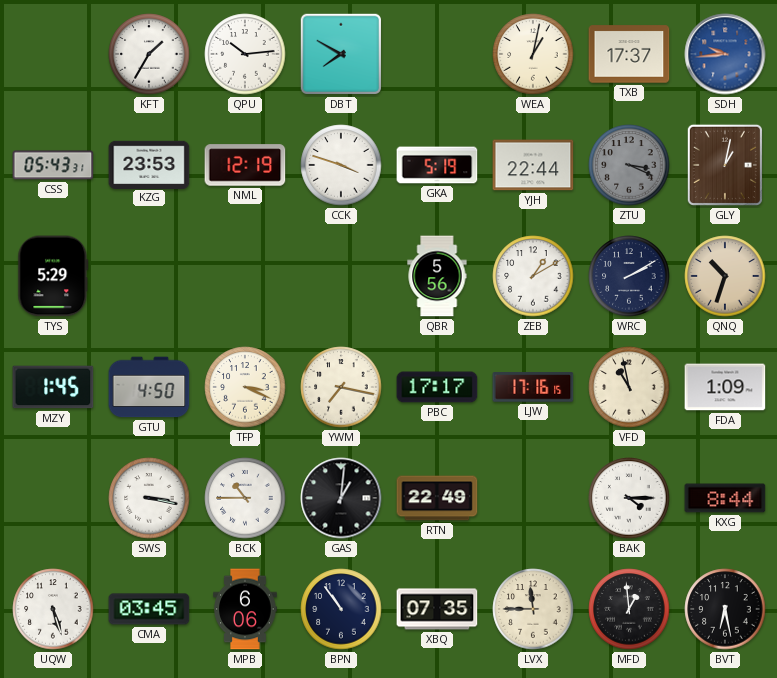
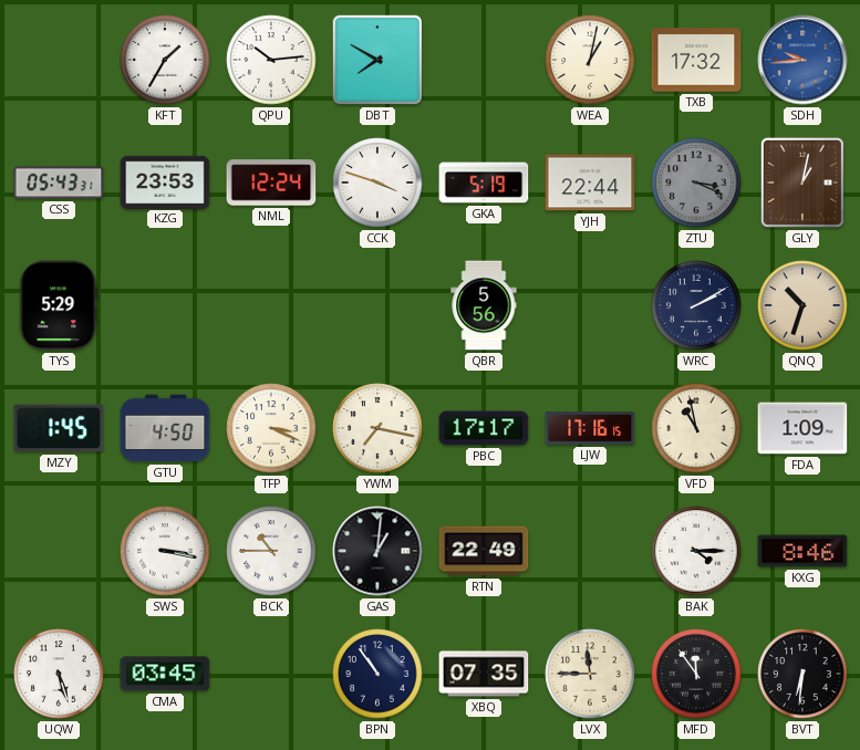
TXB: 17:37 -> 17:32 (696, 60)
NML: 12:19 -> 12:24 (271, 183)
ZEB: 1:10 -> none (533, 276)
KXG: 8:44 -> 8:46 (802, 551)
MPB: 6:06 -> none (245, 609)
MFD: 12:59 -> 11:54 (696, 674)
BVT: 6:28 -> 6:31 (802, 674)
